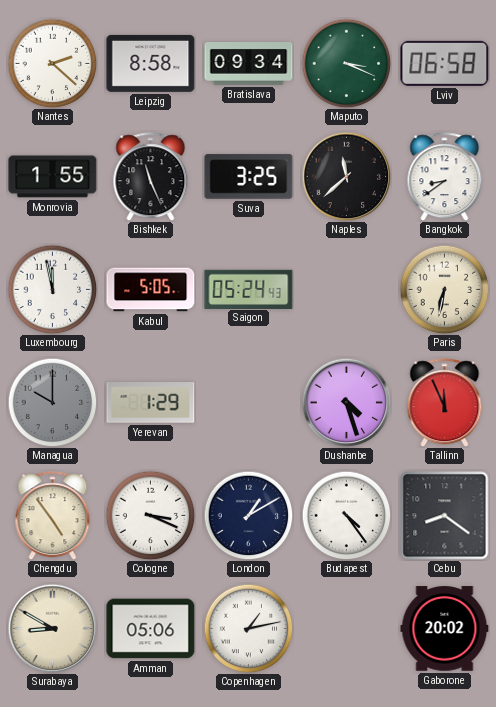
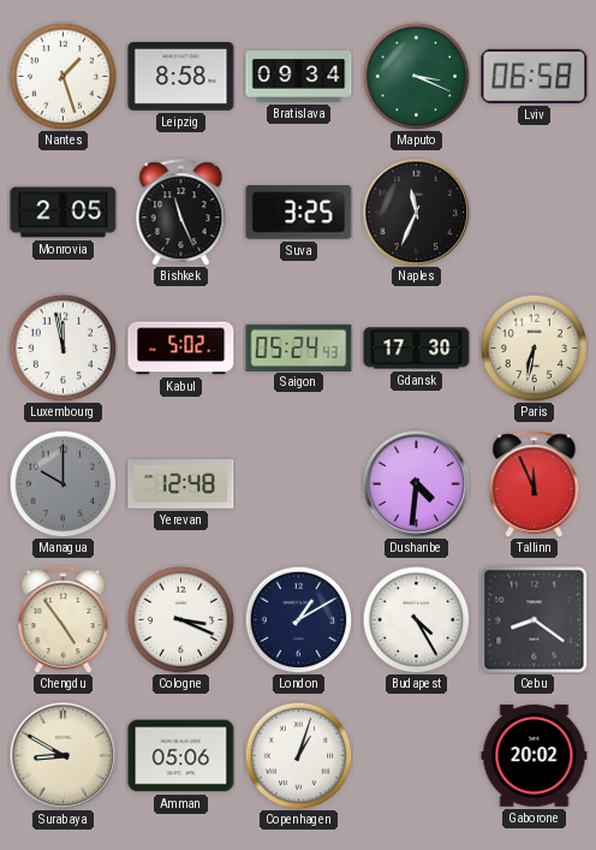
Nantes: 2:22 -> 1:27 (62, 76)
Monrovia: 1:55 -> 2:05 (64, 213)
Naples: 11:38 -> 11:34 (416, 212)
Bangkok: 8:39 -> none (445, 177)
Kabul: 5:05 -> 5:02 (181, 349)
Gdansk: none -> 17:30 (417, 349)
Yerevan: 1:29 -> 12:48 (181, 485)
Dushanbe: 4:27 -> 4:31 (416, 483)
Budapest: 4:24 -> 4:25 (416, 619)
Copenhagen: 1:13 -> 1:03 (298, 755)
